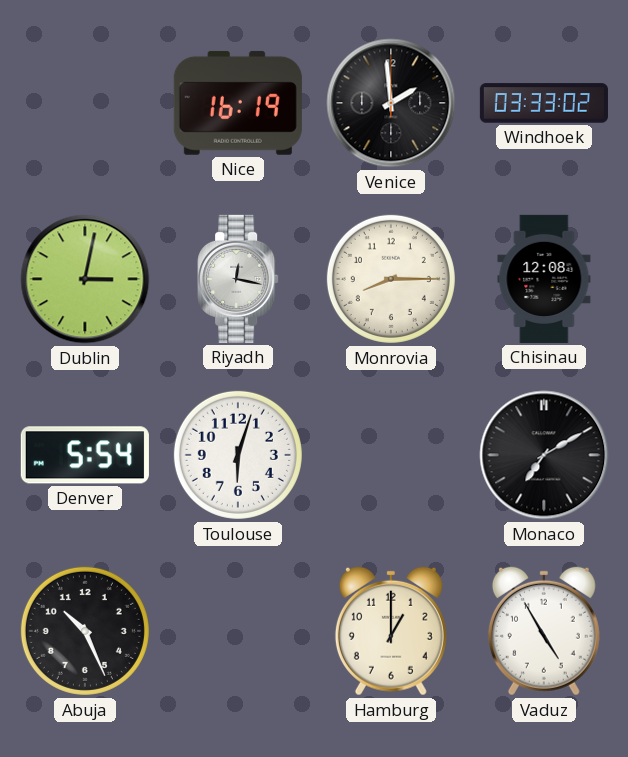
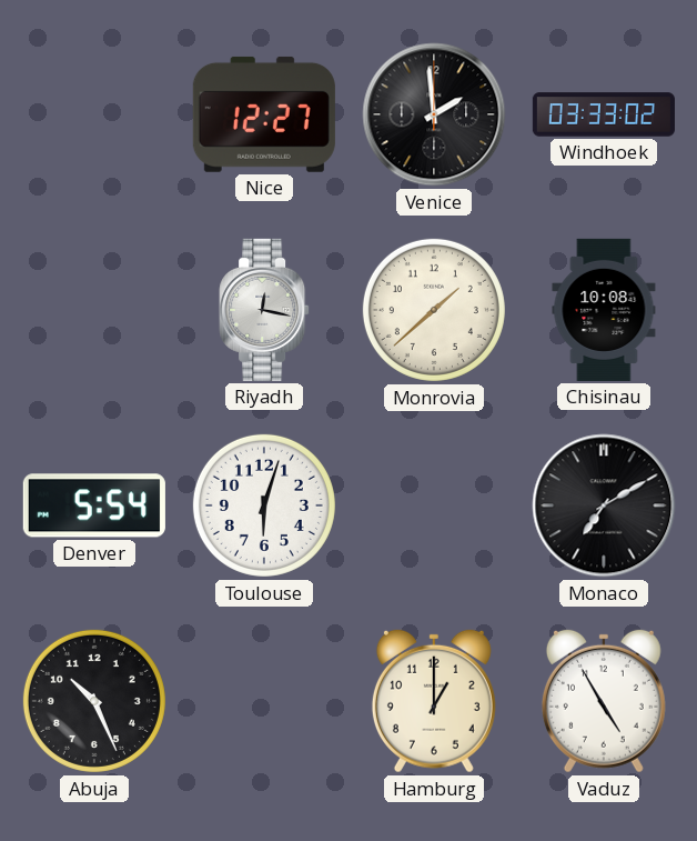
Nice: 16:19 -> 12:27 (264, 114)
Dublin: 3:02 -> none (85, 279)
Monrovia: 8:15 -> 1:38 (434, 310)
Chisinau: 12:08 -> 10:08 (604, 310)
